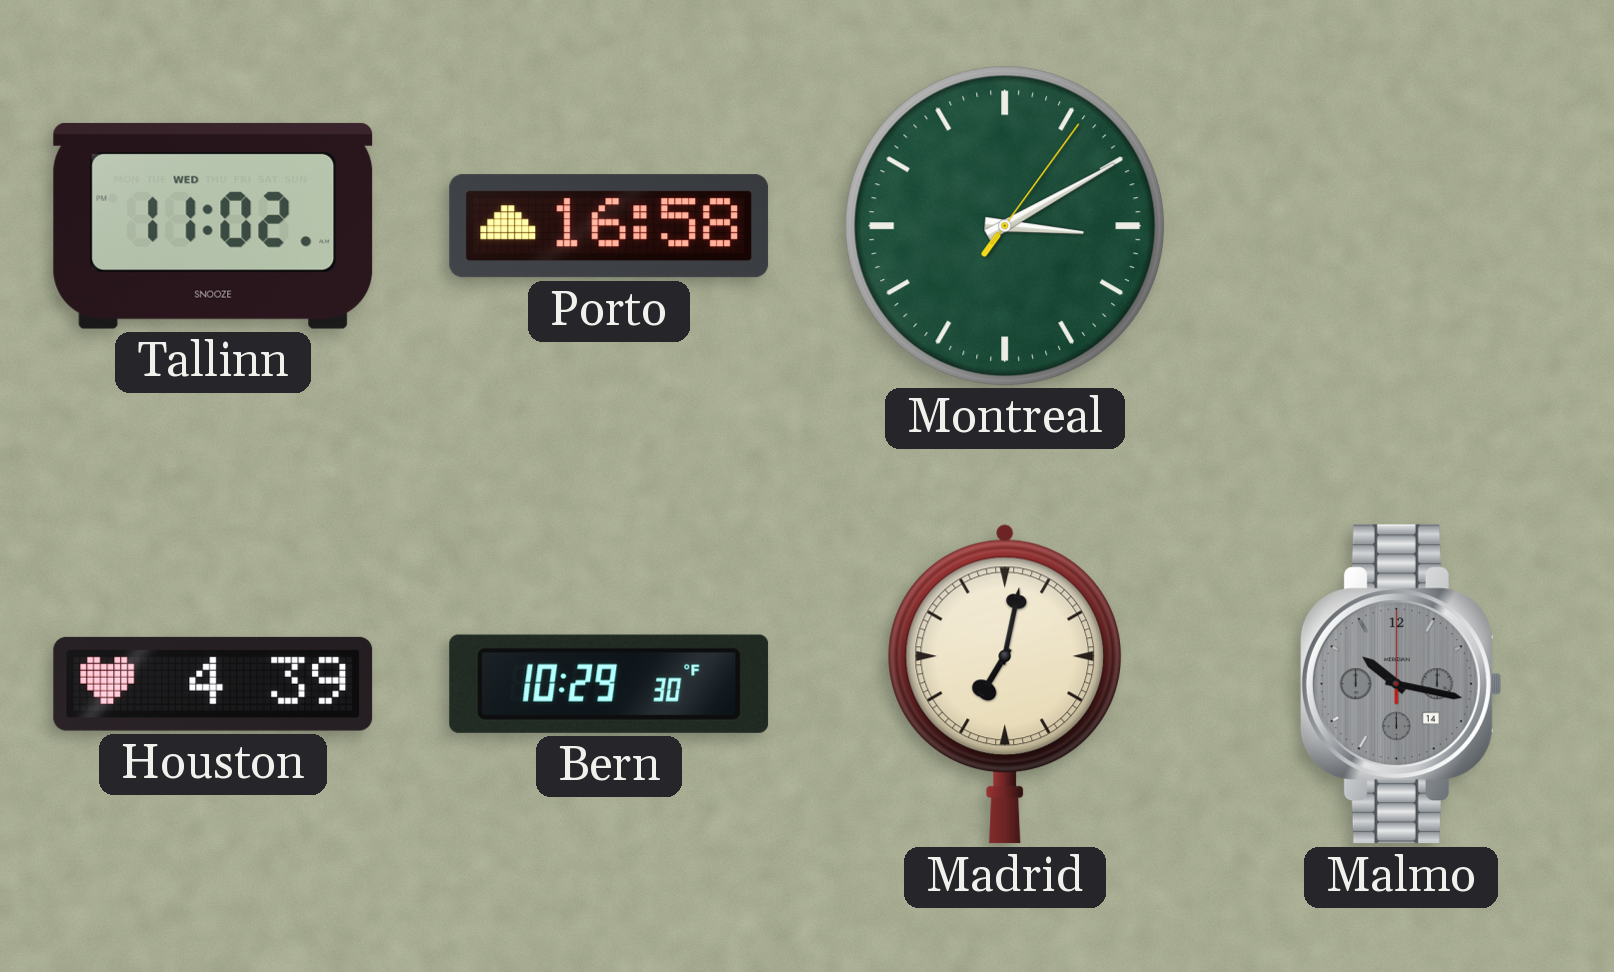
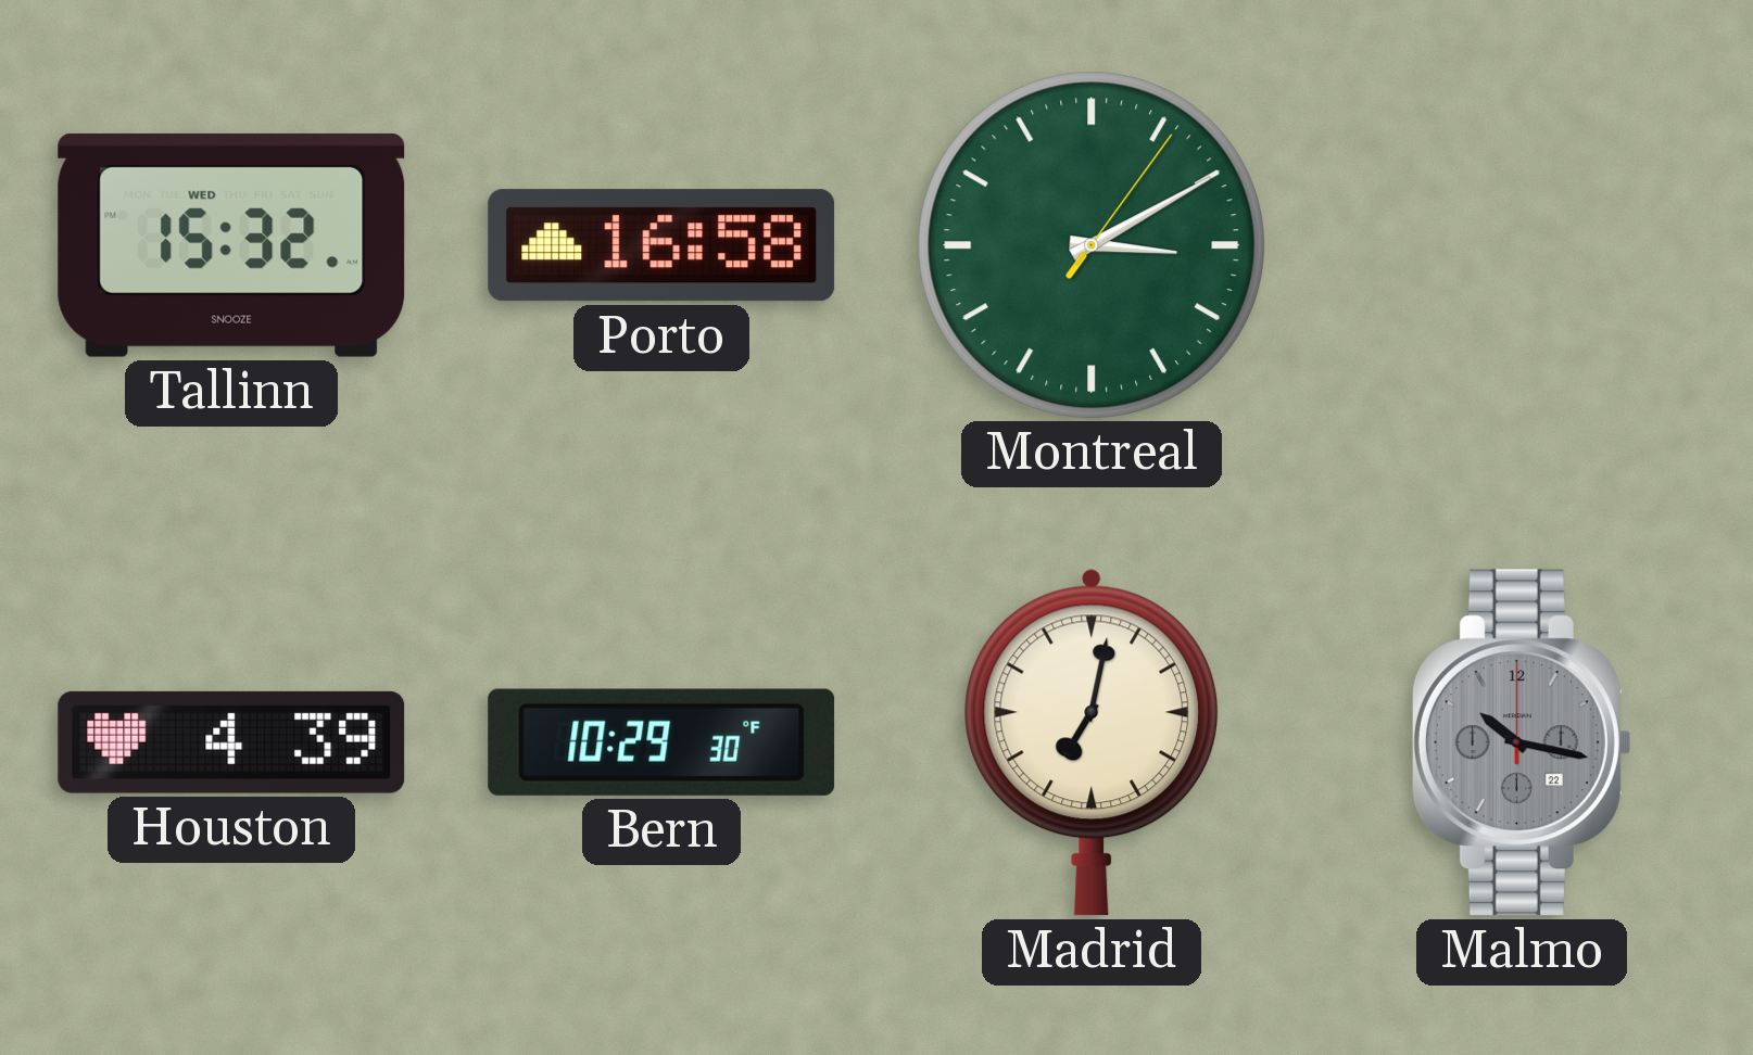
Tallinn: 11:02 -> 15:32 (231, 245)
Malmo date: 14 -> 22 (1522, 742)
